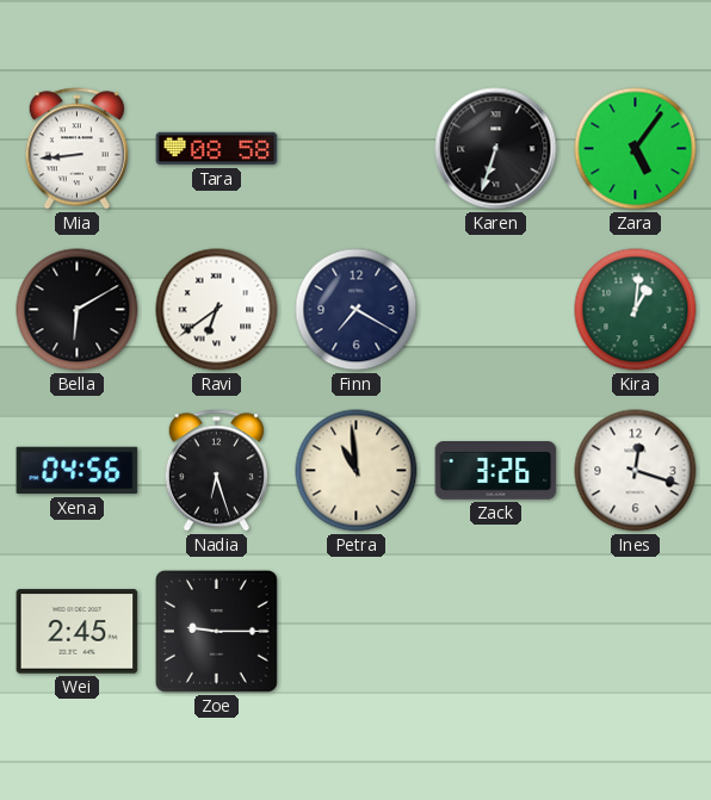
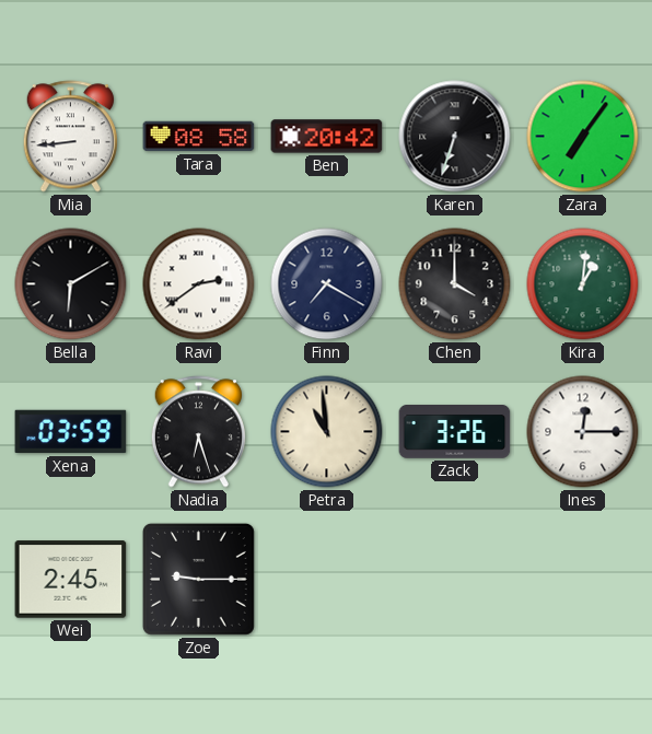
Ben: none -> 20:42 (327, 137)
Zara: 5:06 -> 7:06 (583, 137)
Ravi: 6:39 -> 2:39 (199, 284)
Chen: none -> 4:00 (455, 284)
Xena: 04:56 -> 03:59 (71, 432)
Ines: 12:18 -> 12:15 (583, 432)
